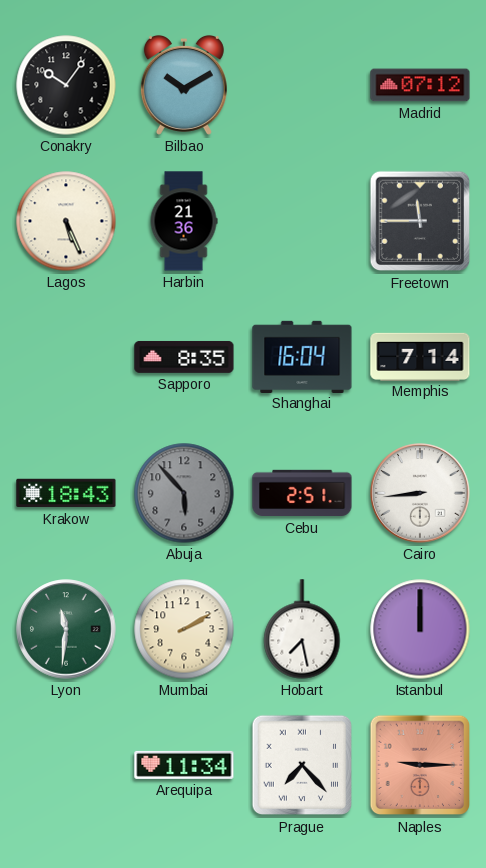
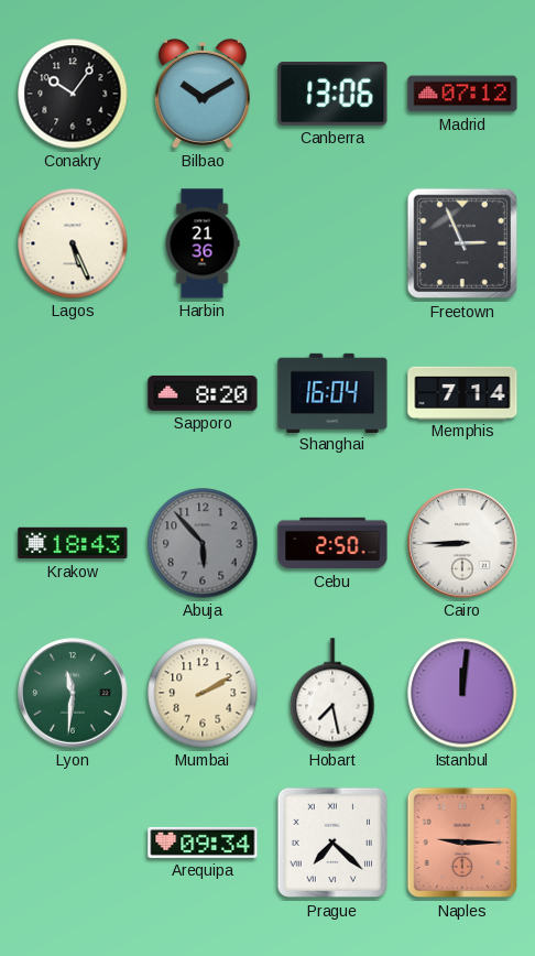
Canberra: none -> 13:06 (332, 95)
Freetown: 11:45 -> 2:56 (462, 243)
Sapporo: 8:35 -> 8:20 (203, 393)
Cebu: 2:51 -> 2:50 (332, 543)
Cairo: 8:44 -> 8:45 (462, 543)
Istanbul: 12:00 -> 12:01 (462, 693)
Arequipa: 11:34 -> 09:34 (203, 843)
Prague: 7:23 -> 7:22 (332, 843)
